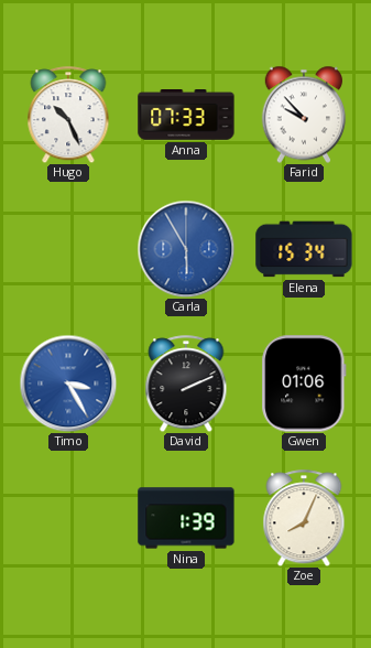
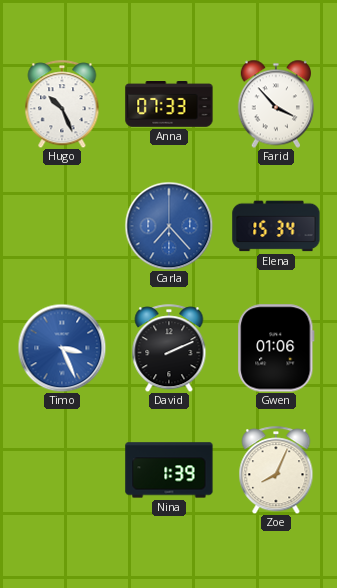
Farid: 9:53 -> 3:53 (276, 104)
Carla: 5:55 -> 7:23 (169, 226)
Timo: 3:25 -> 3:26 (62, 348)
